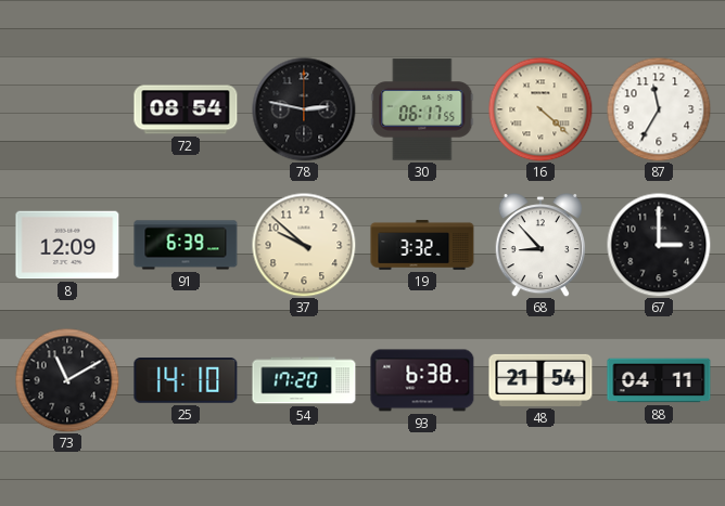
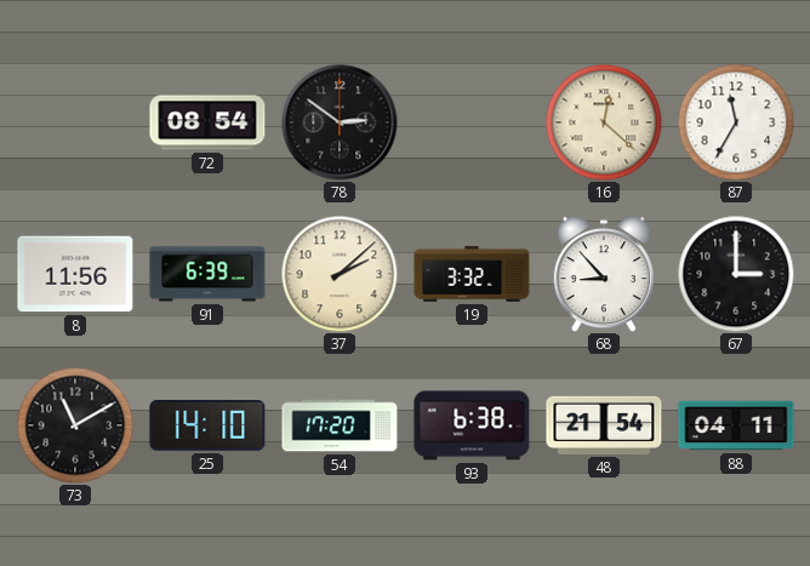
78: 2:47 -> 2:51 (340, 122)
30: 06:17 -> none (422, 109)
16: 4:22 -> 12:22 (604, 122)
8: 12:09 -> 11:56 (75, 274)
37: 9:52 -> 2:08 (340, 274)
